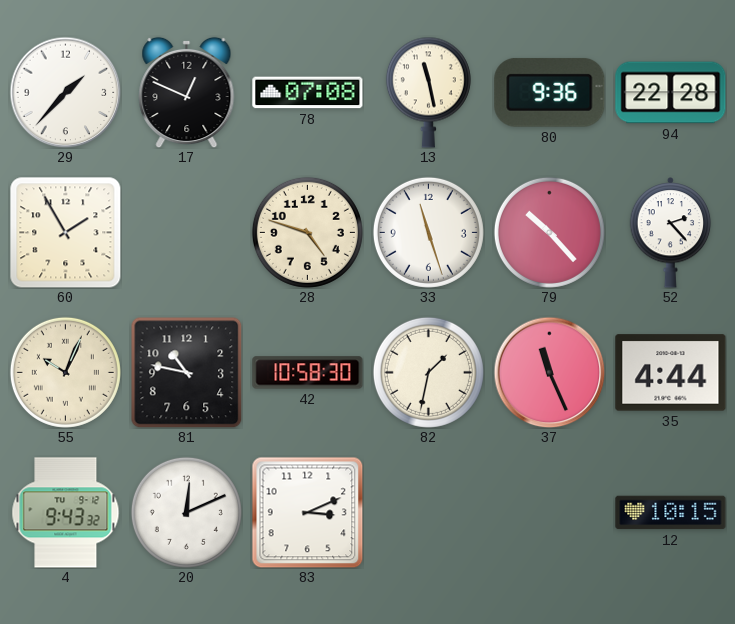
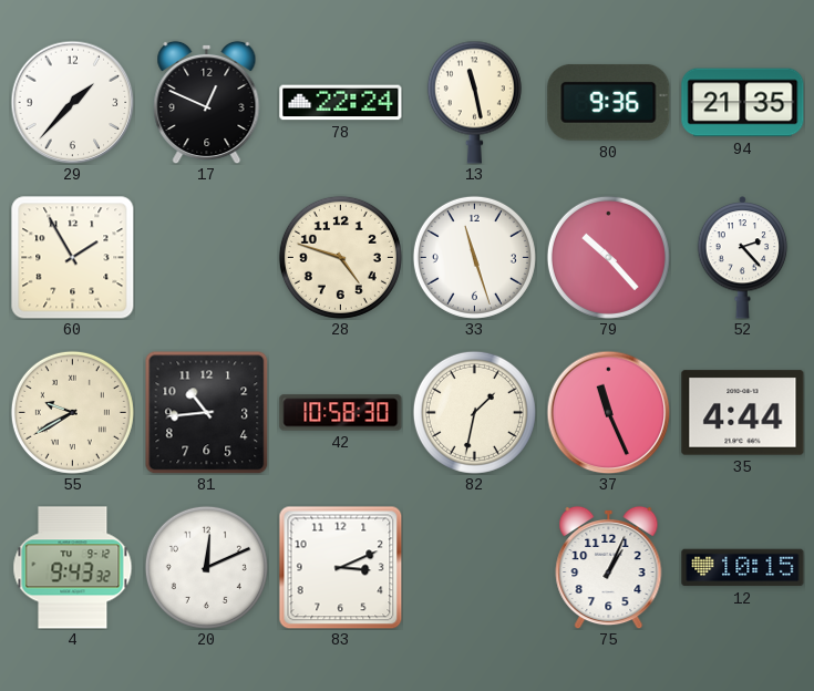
78: 07:08 -> 22:24 (341, 103)
94: 22:28 -> 21:35 (743, 103)
55: 10:04 -> 9:40 (72, 412)
81: 10:47 -> 10:44 (206, 412)
75: none -> 1:04 (609, 567)
